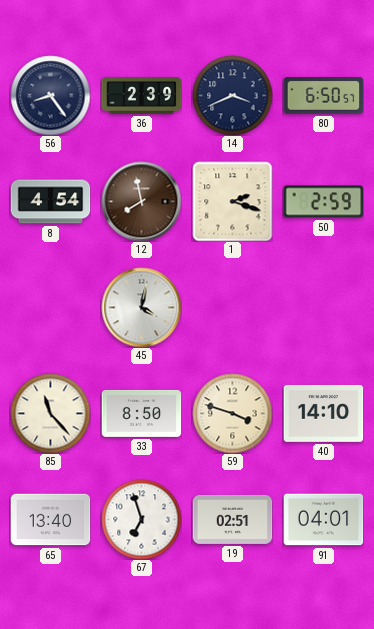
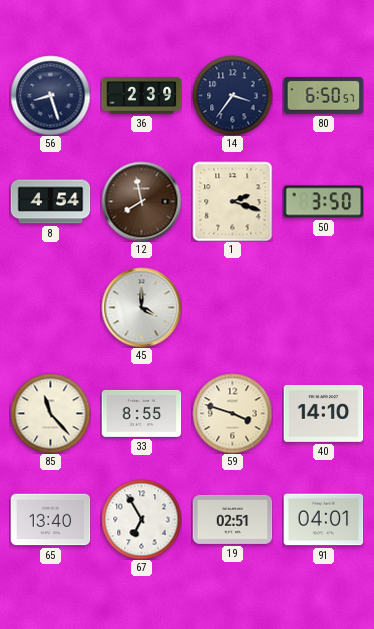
56: 8:24 -> 8:27 (50, 95)
14: 3:41 -> 3:36 (232, 95)
50: 2:59 -> 3:50 (323, 202)
45: 4:02 -> 4:00 (141, 307)
33: 8:50 -> 8:55 (141, 413)
67: 6:57 -> 6:55 (141, 519)
